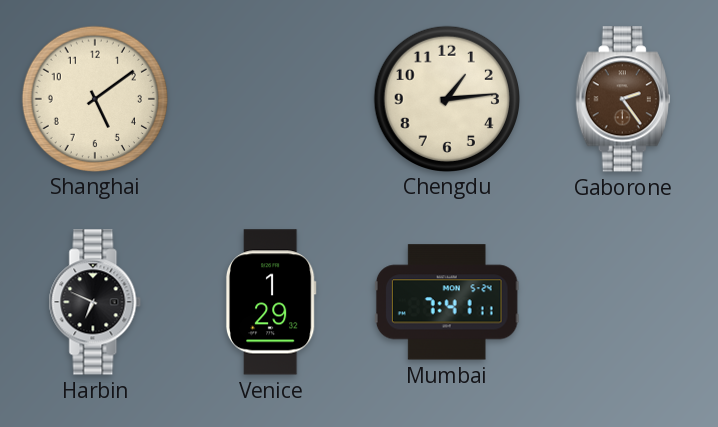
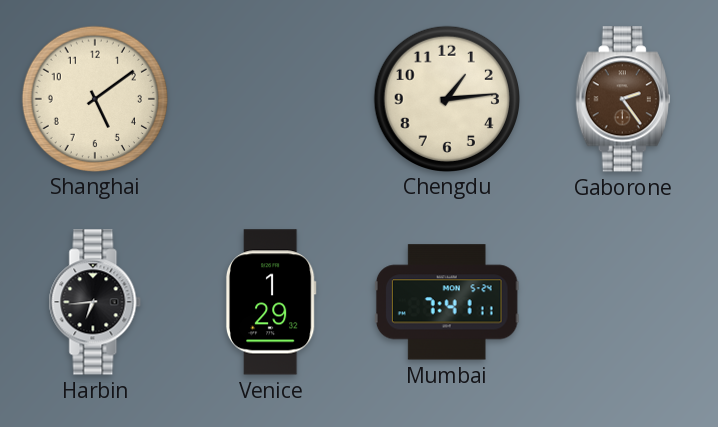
Harbin: 6:49 -> 6:44 (95, 302)
